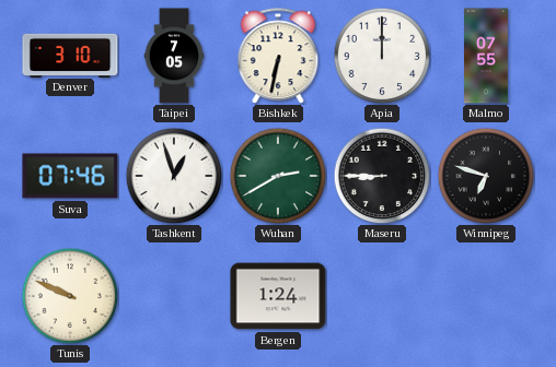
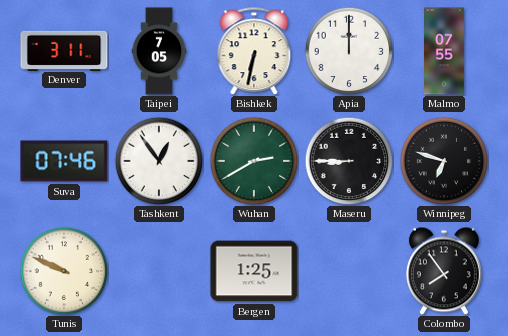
Denver: 3:10 -> 3:11 (64, 50)
Tashkent: 12:57 -> 12:54 (159, 161)
Bergen: 1:24 -> 1:25 (254, 271)
Colombo: none -> 7:54 (444, 271)
